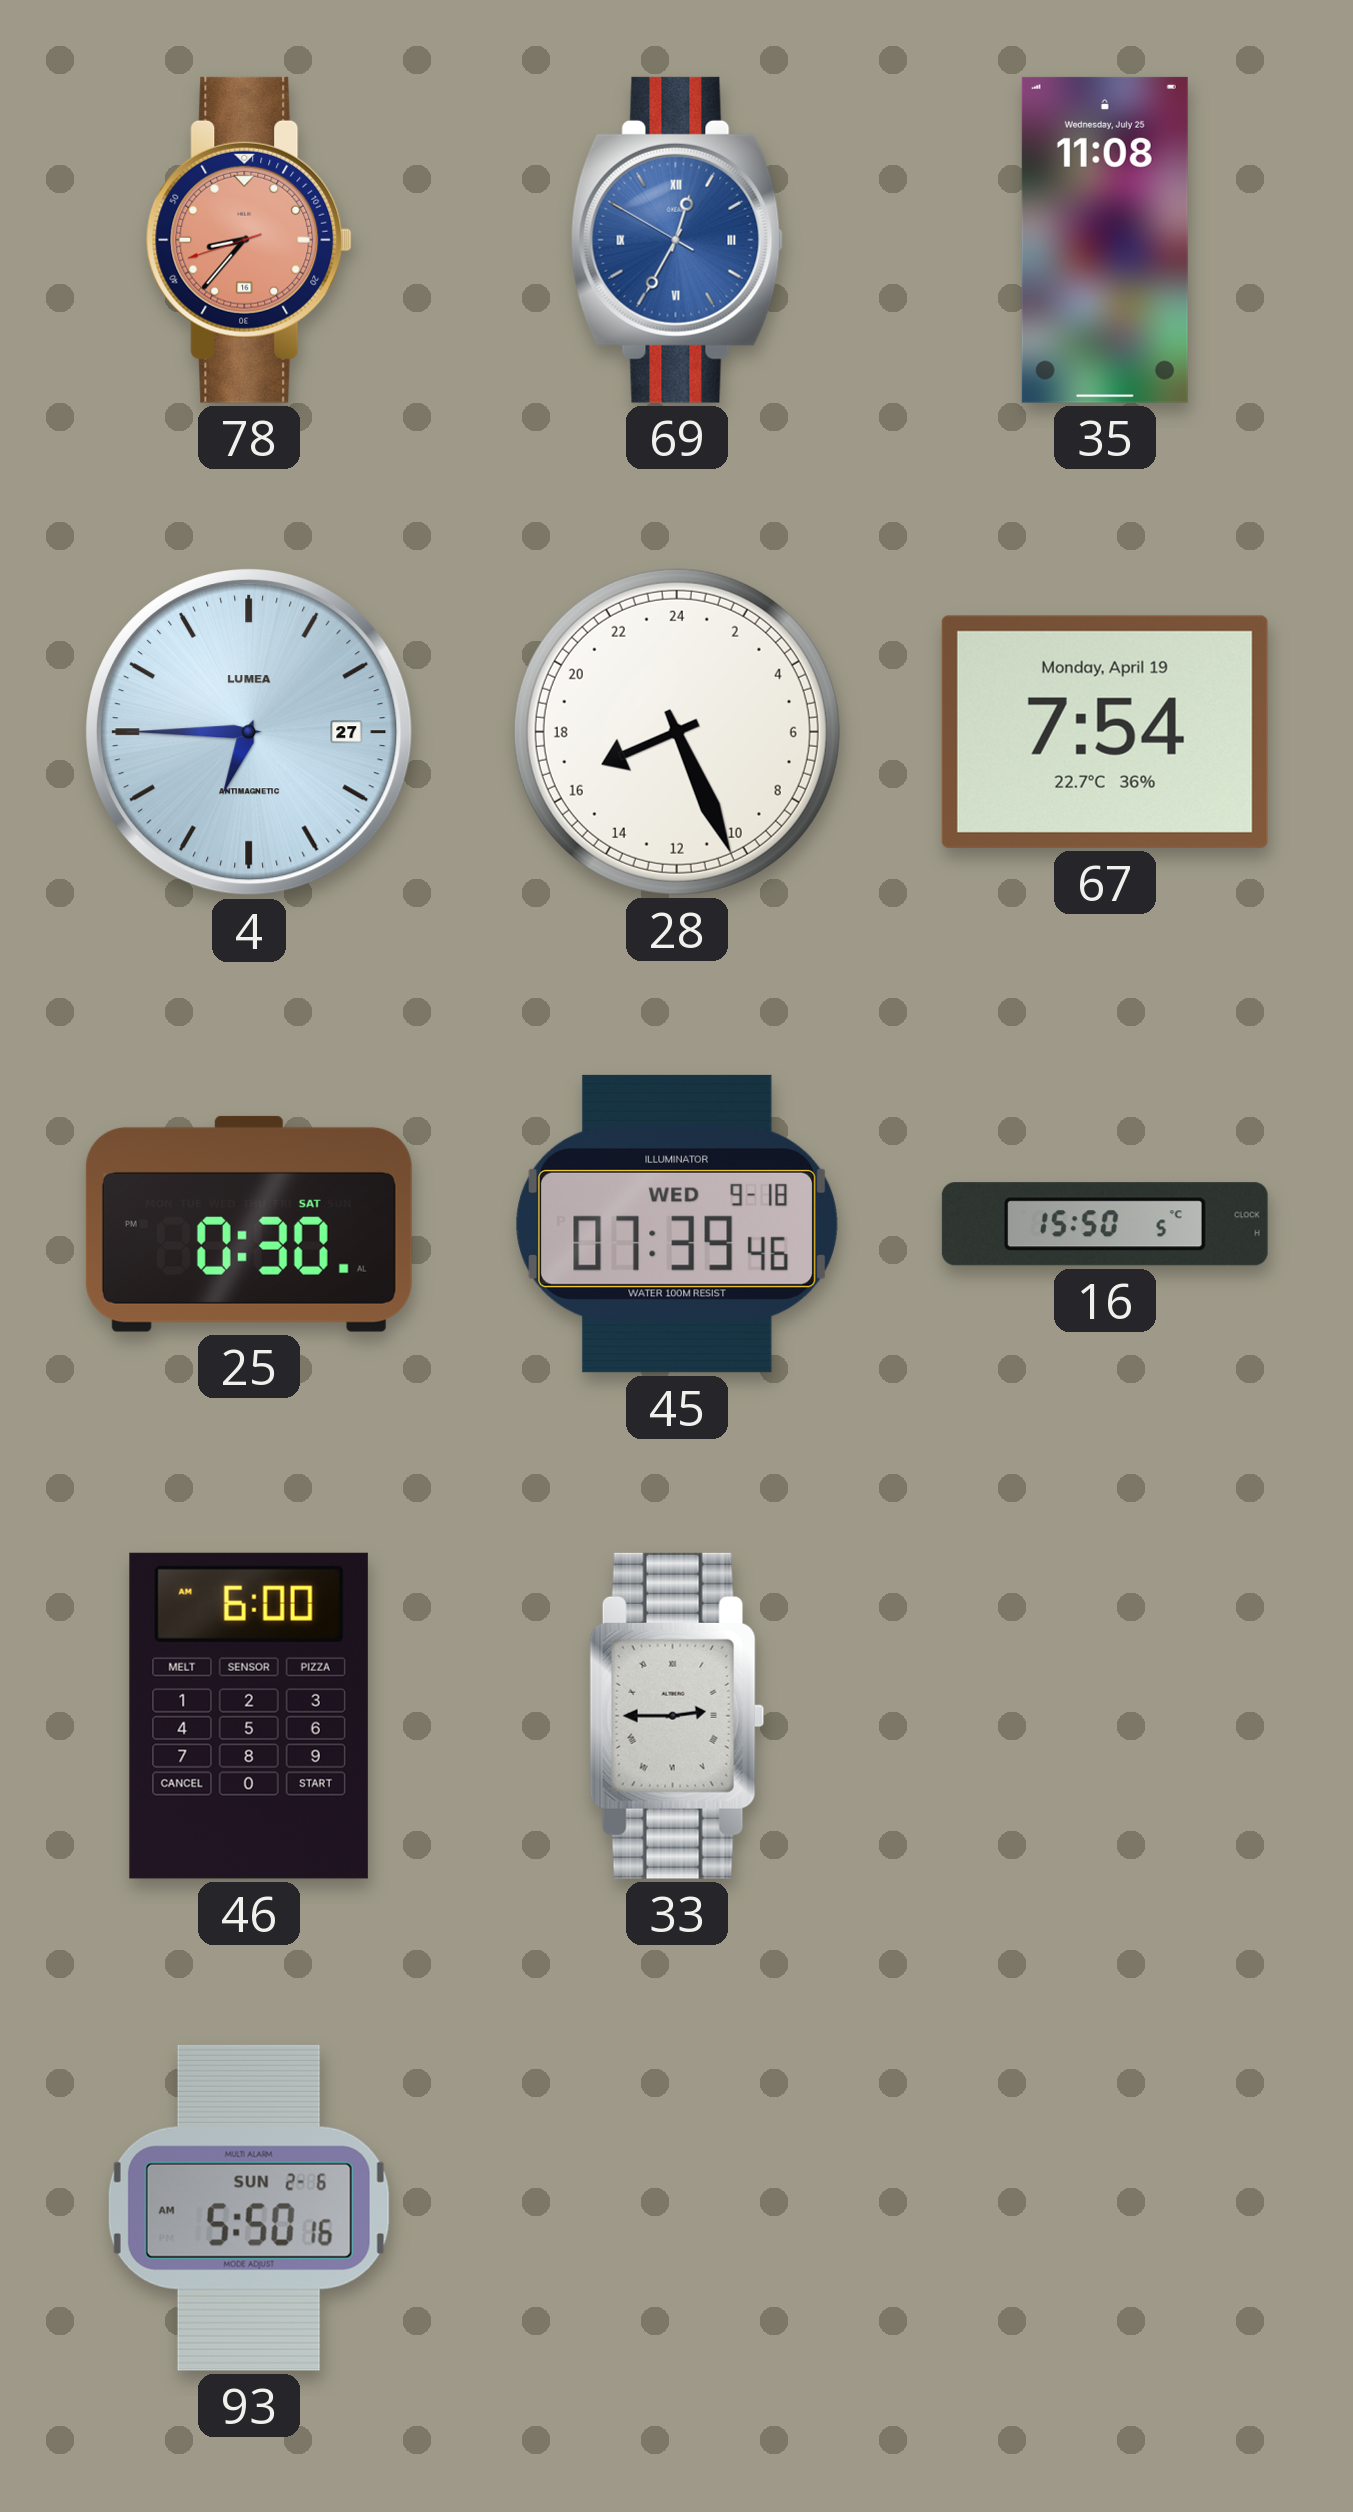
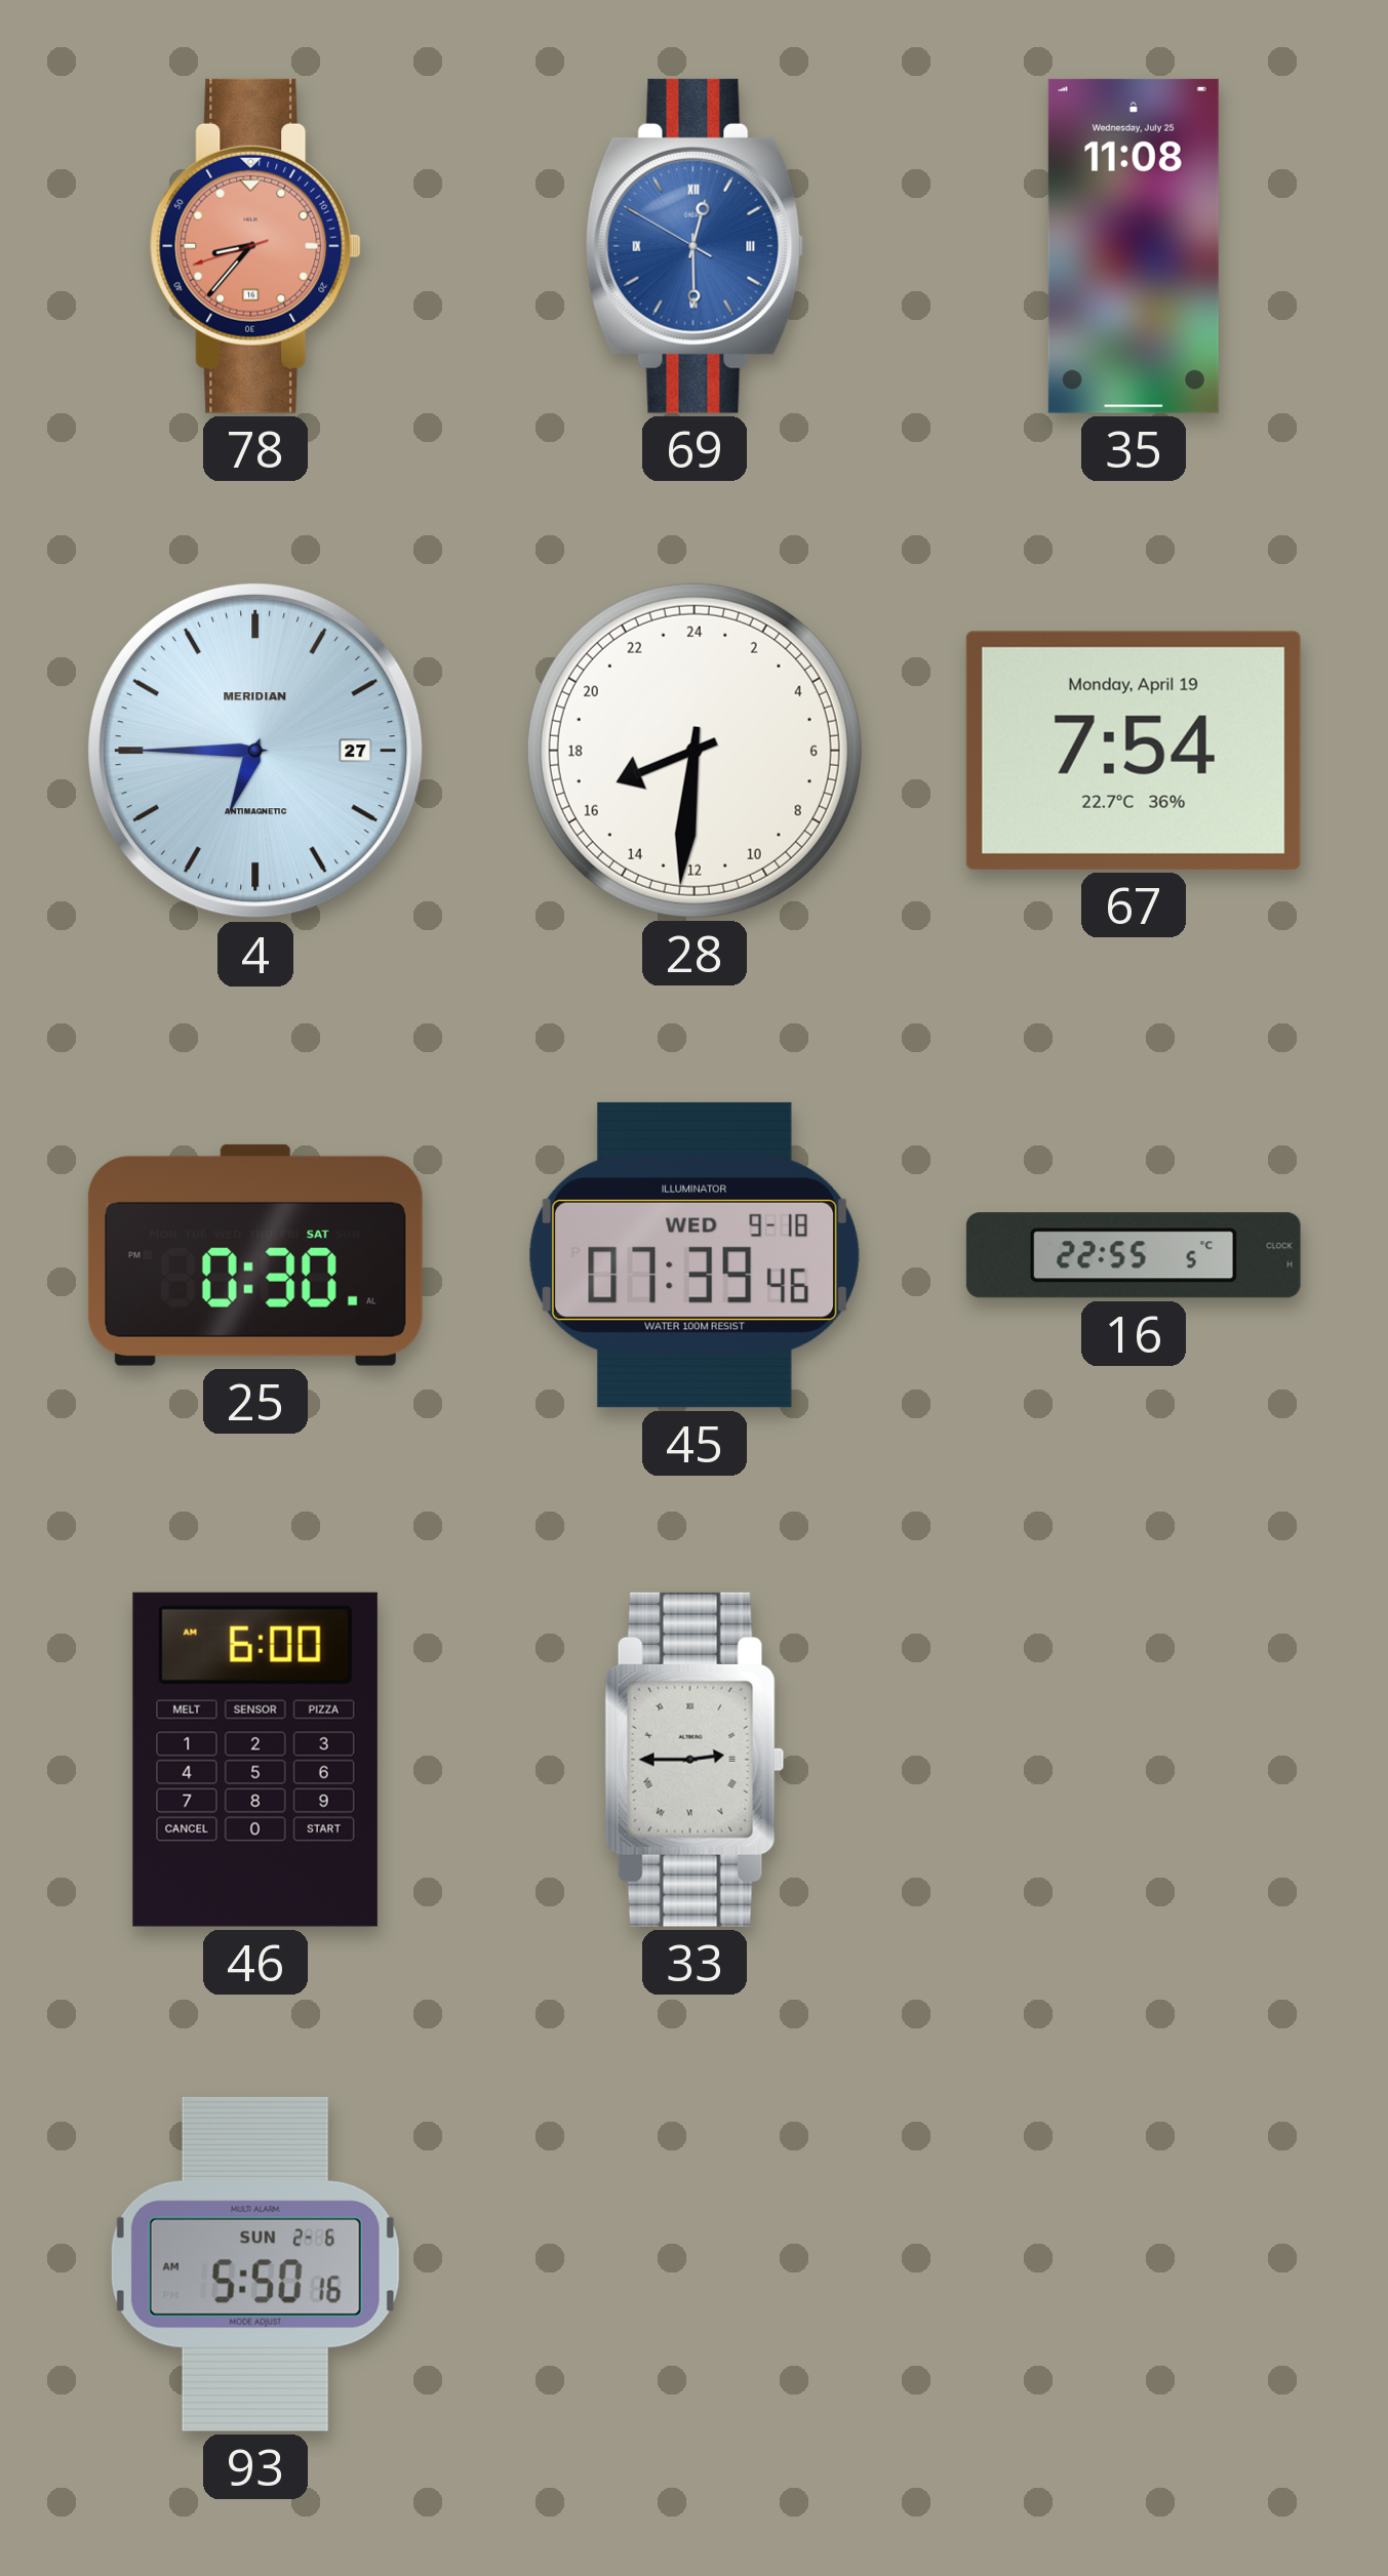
69: 12:34 -> 12:29 (695, 246)
4 brand: LUMEA -> MERIDIAN (256, 752)
28: 16:26 -> 16:31 (695, 751)
16: 15:50 -> 22:55 (1134, 1255)
